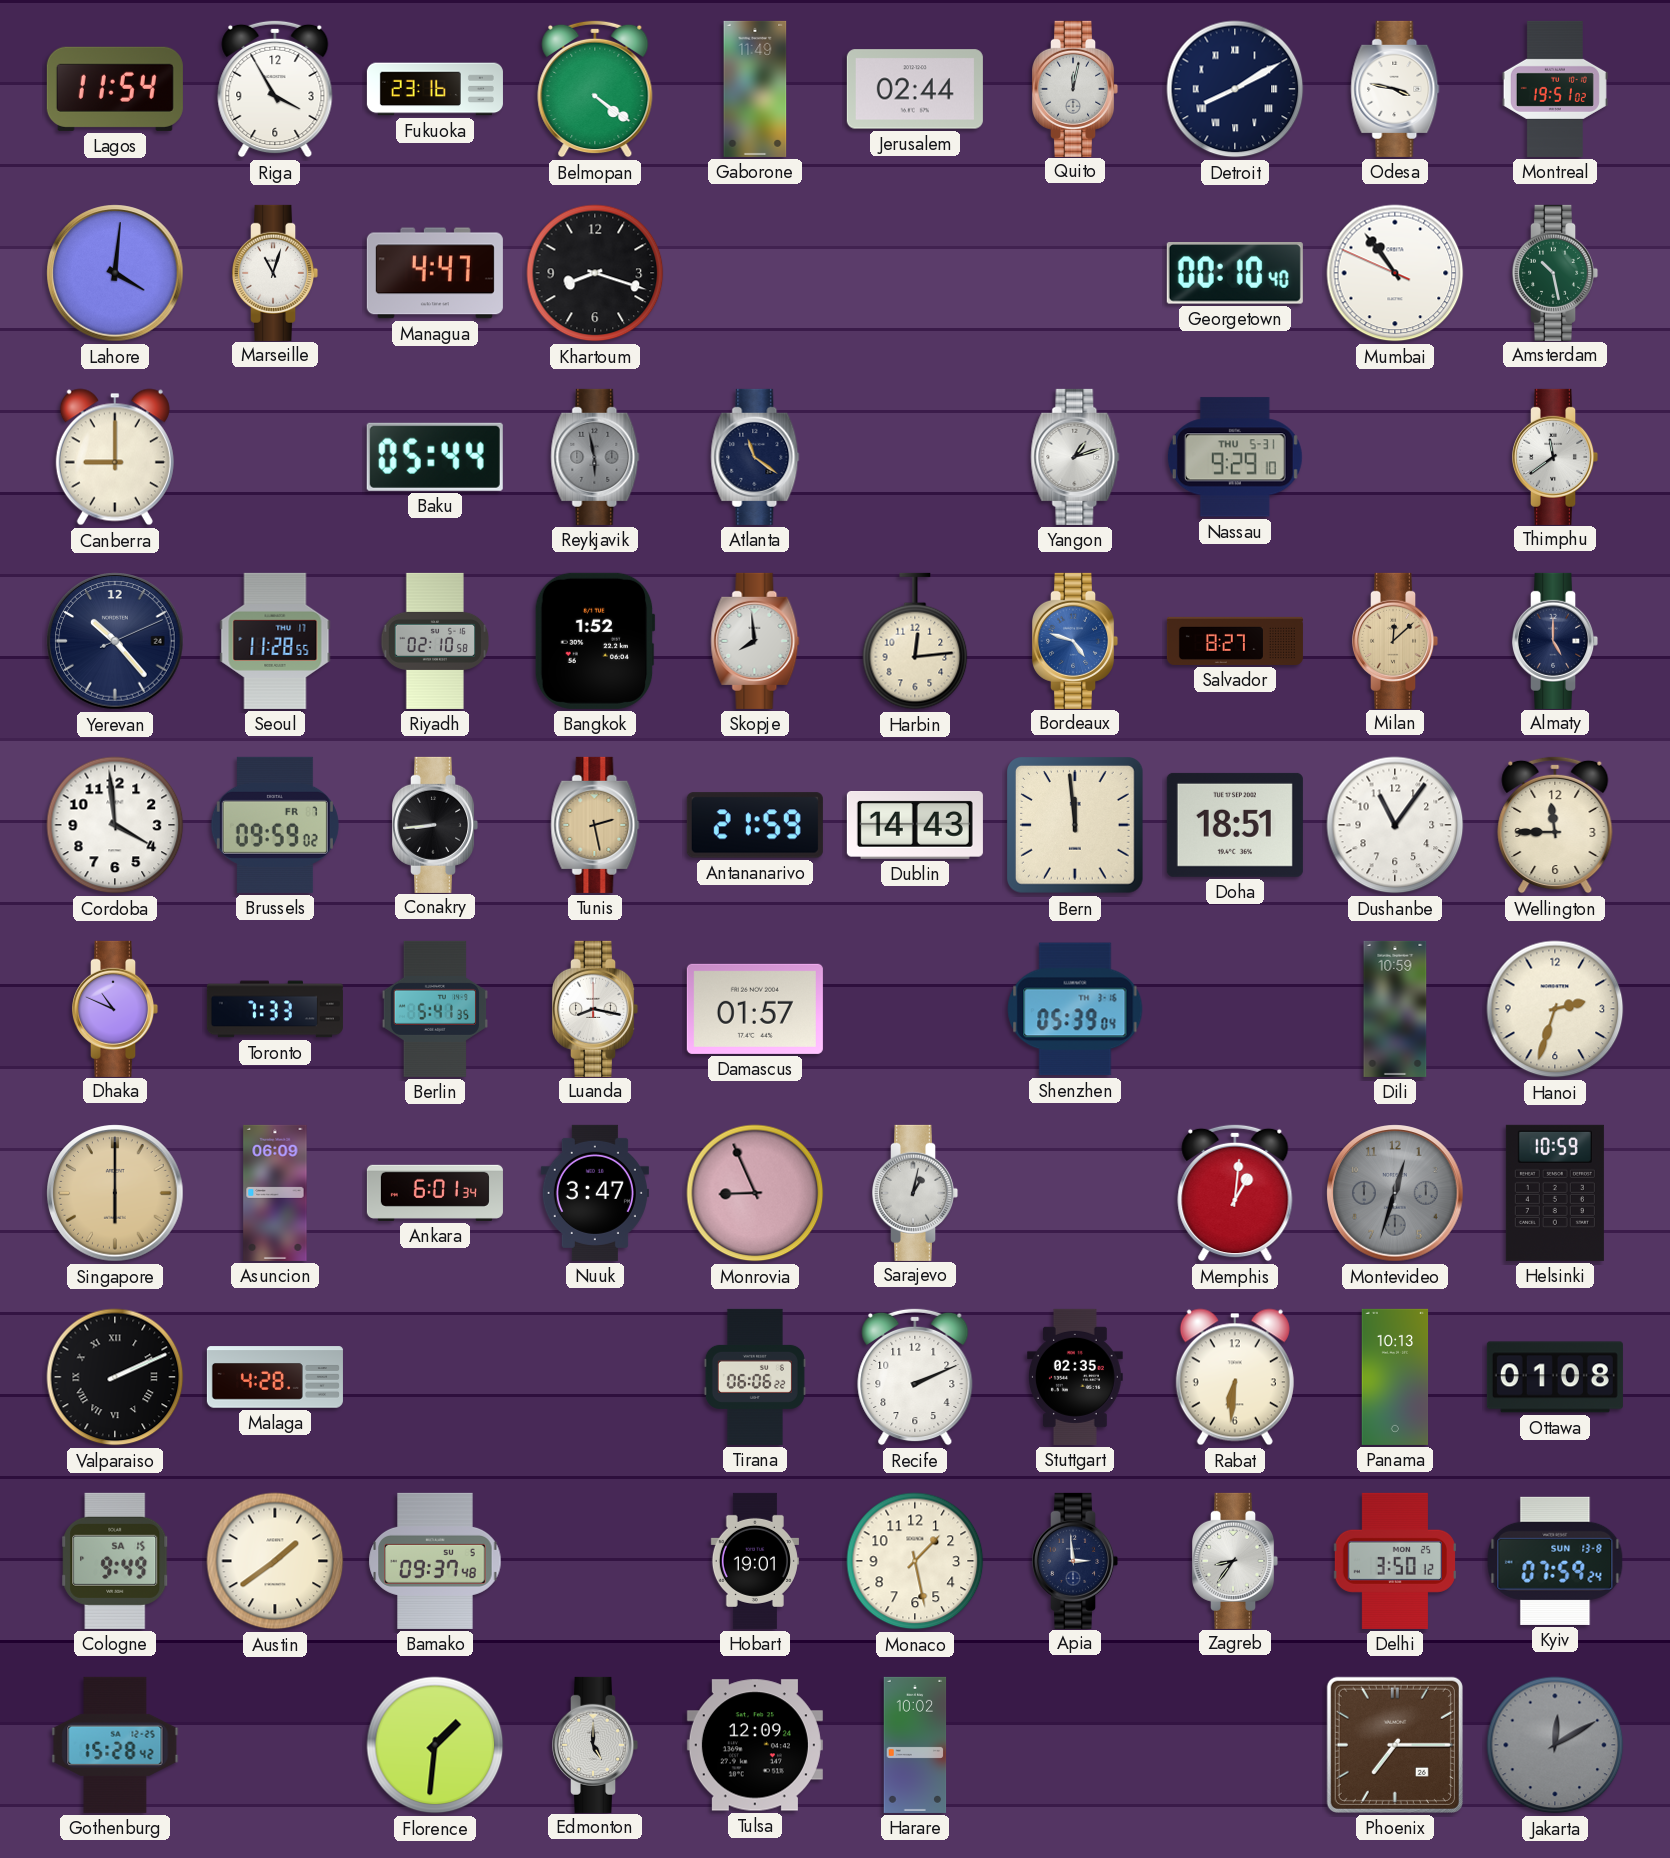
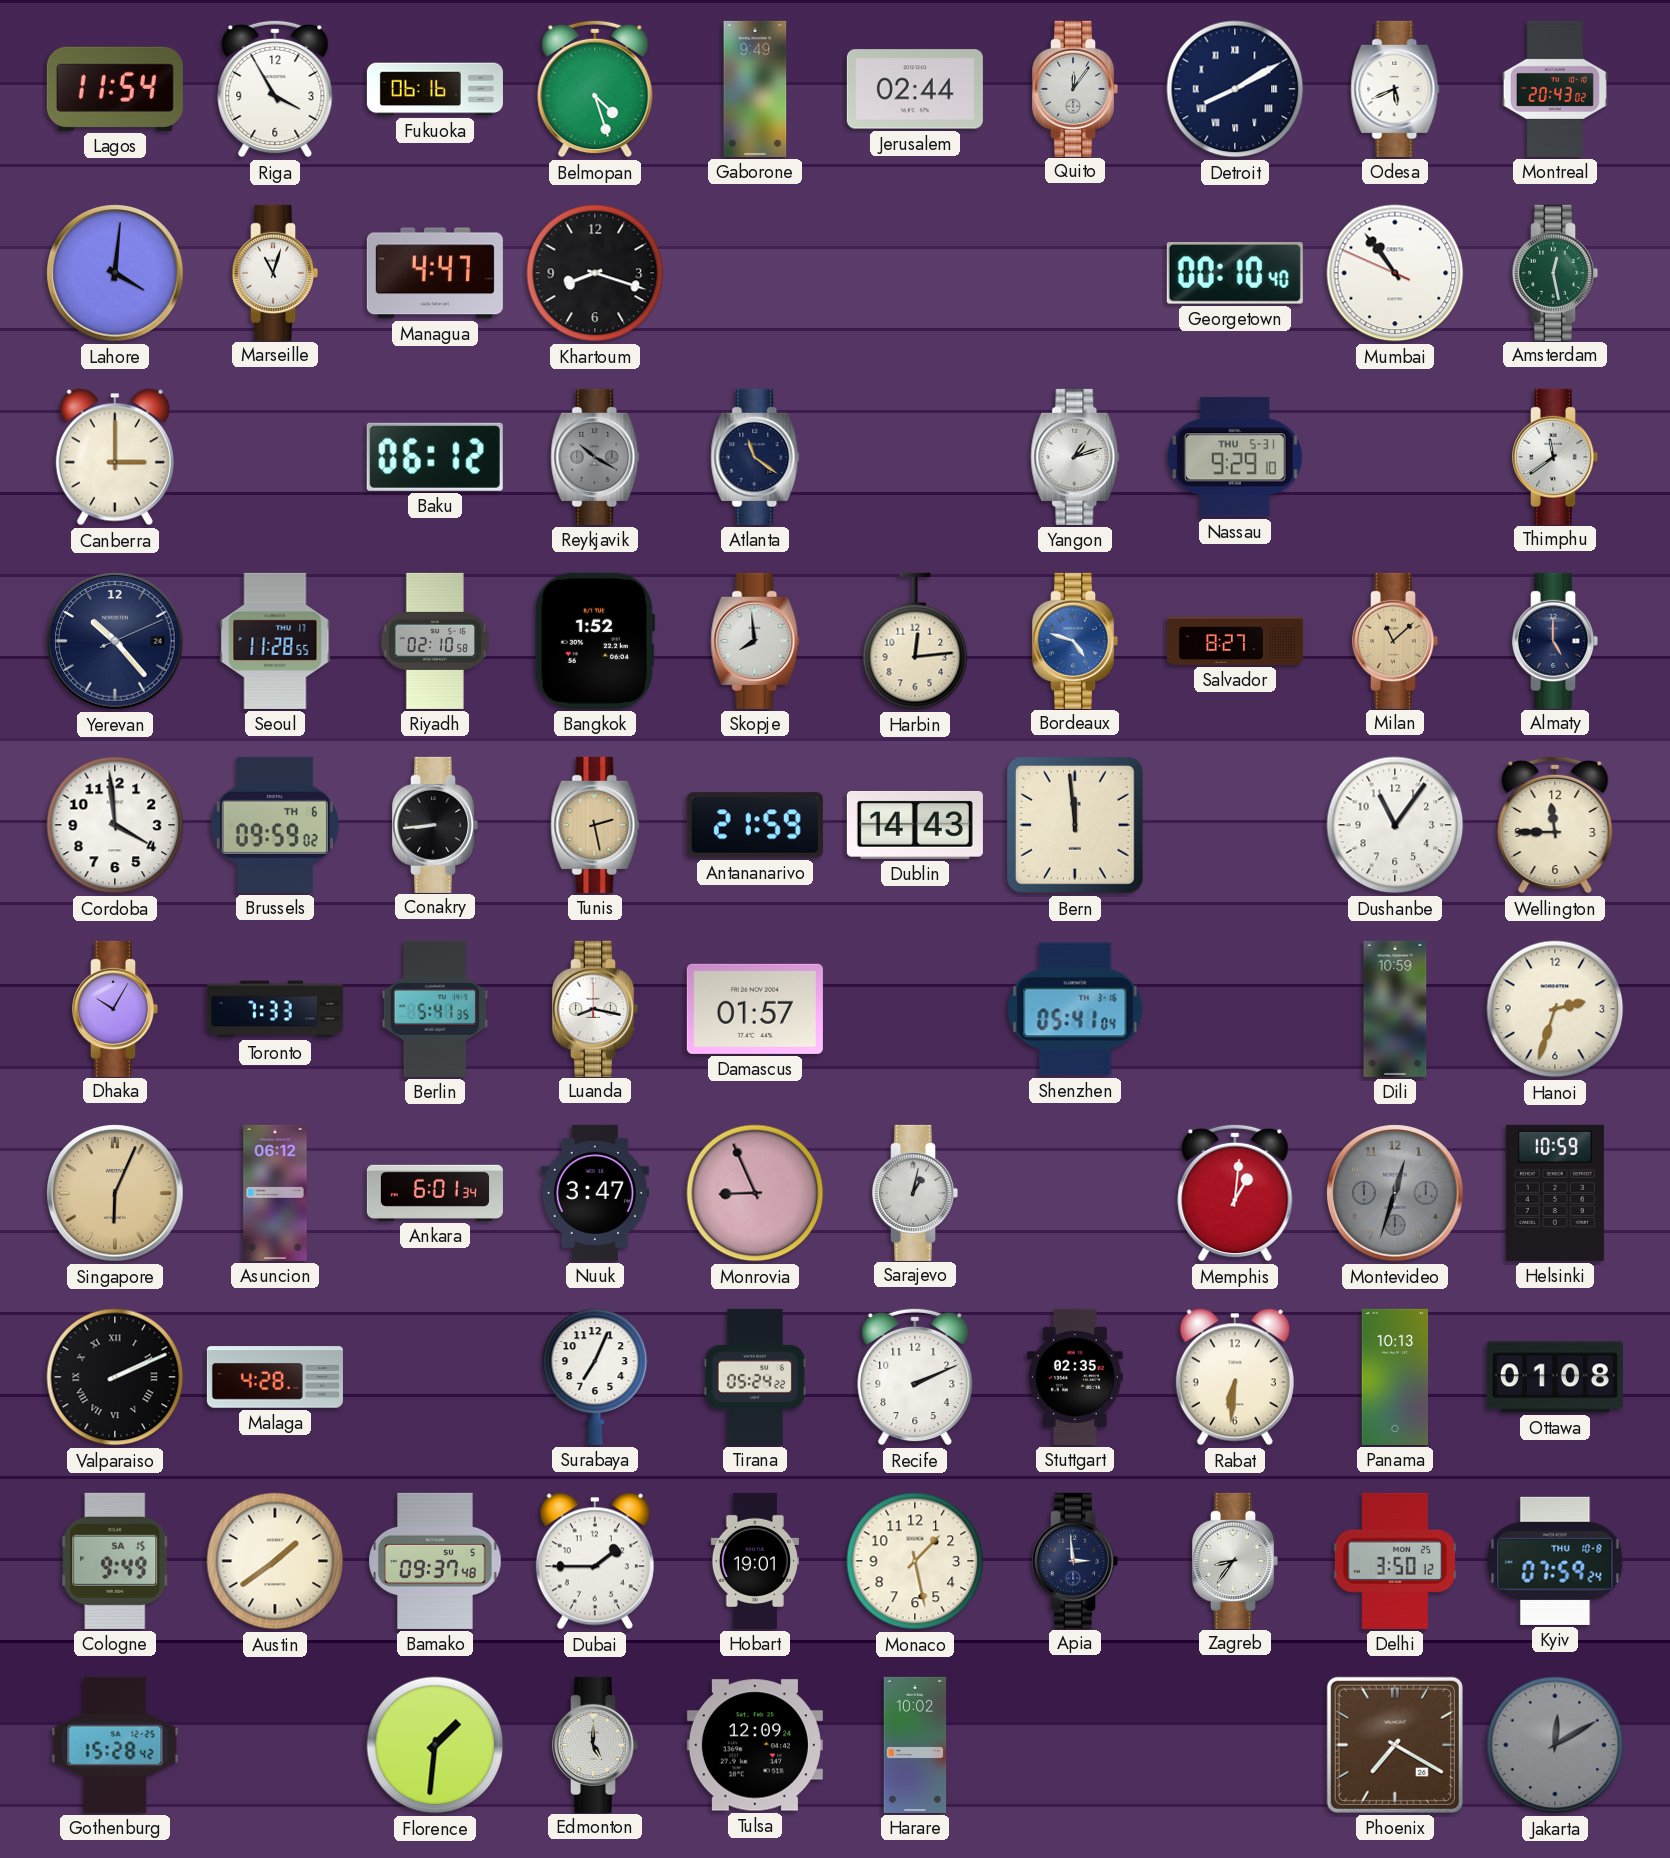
Fukuoka: 23:16 -> 06:16 (435, 89)
Belmopan: 4:21 -> 4:27 (595, 89)
Gaborone: 11:49 -> 9:49 (755, 89)
Quito: 12:02 -> 12:06 (1076, 89)
Odesa: 3:47 -> 5:41 (1395, 89)
Montreal: 19:51 -> 20:43 (1555, 89)
Amsterdam: 10:28 -> 12:28 (1556, 273)
Canberra: 9:00 -> 3:00 (115, 457)
Baku: 05:44 -> 06:12 (435, 457)
Reykjavik: 5:58 -> 10:20 (595, 457)
Milan: 12:08 -> 11:08 (1396, 641)
Brussels date: FR 7 -> TH 6 (275, 825)
Doha: 18:51 -> none (1235, 825)
Dhaka: 10:49 -> 10:05 (116, 1009)
Shenzhen: 05:39 -> 05:41 (1075, 1009)
Singapore: 6:00 -> 6:04 (115, 1193)
Asuncion: 06:09 -> 06:12 (275, 1193)
Surabaya: none -> 7:04 (595, 1377)
Tirana: 06:06 -> 05:24 (755, 1377)
Dubai: none -> 1:45 (595, 1561)
Kyiv date: SUN 13-8 -> THU 10-8 (1555, 1561)
Phoenix: 7:15 -> 7:20 (1395, 1745)
